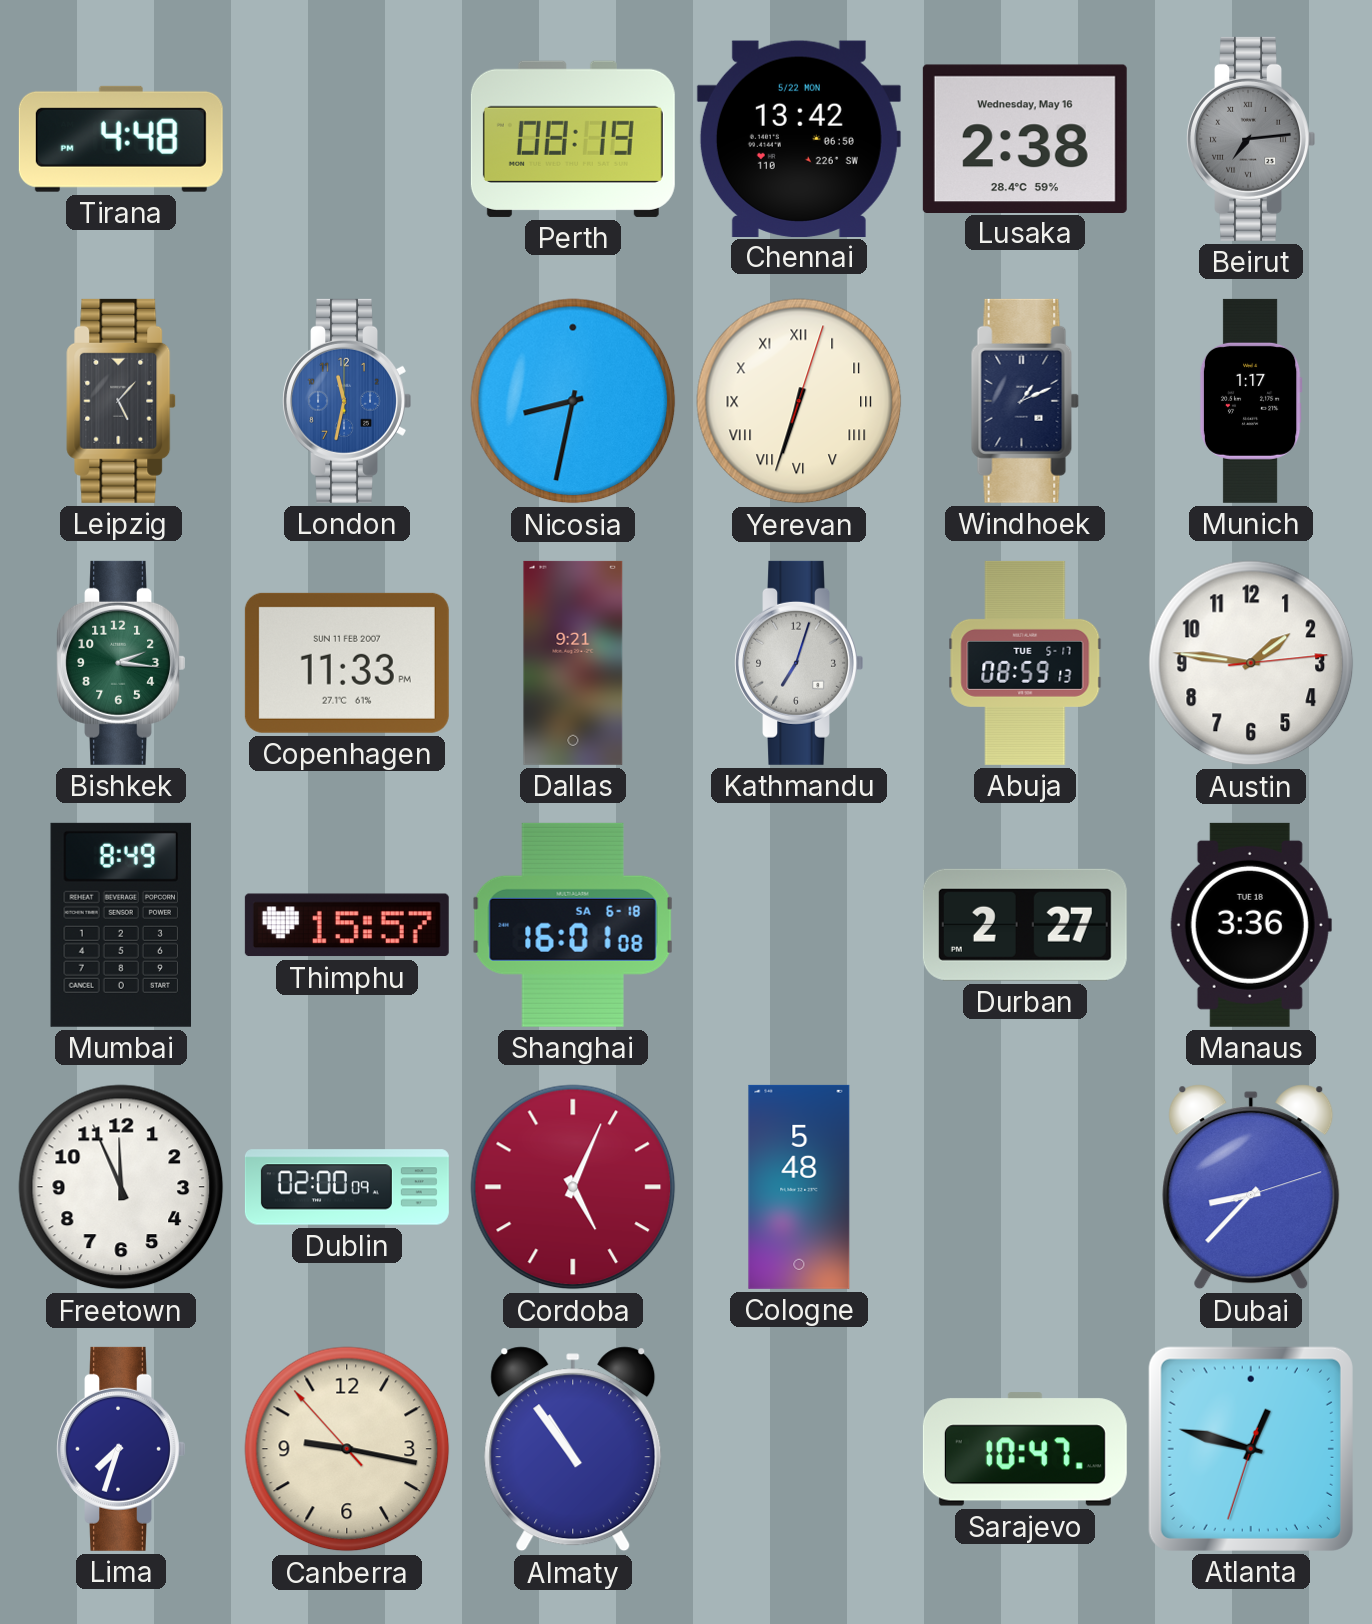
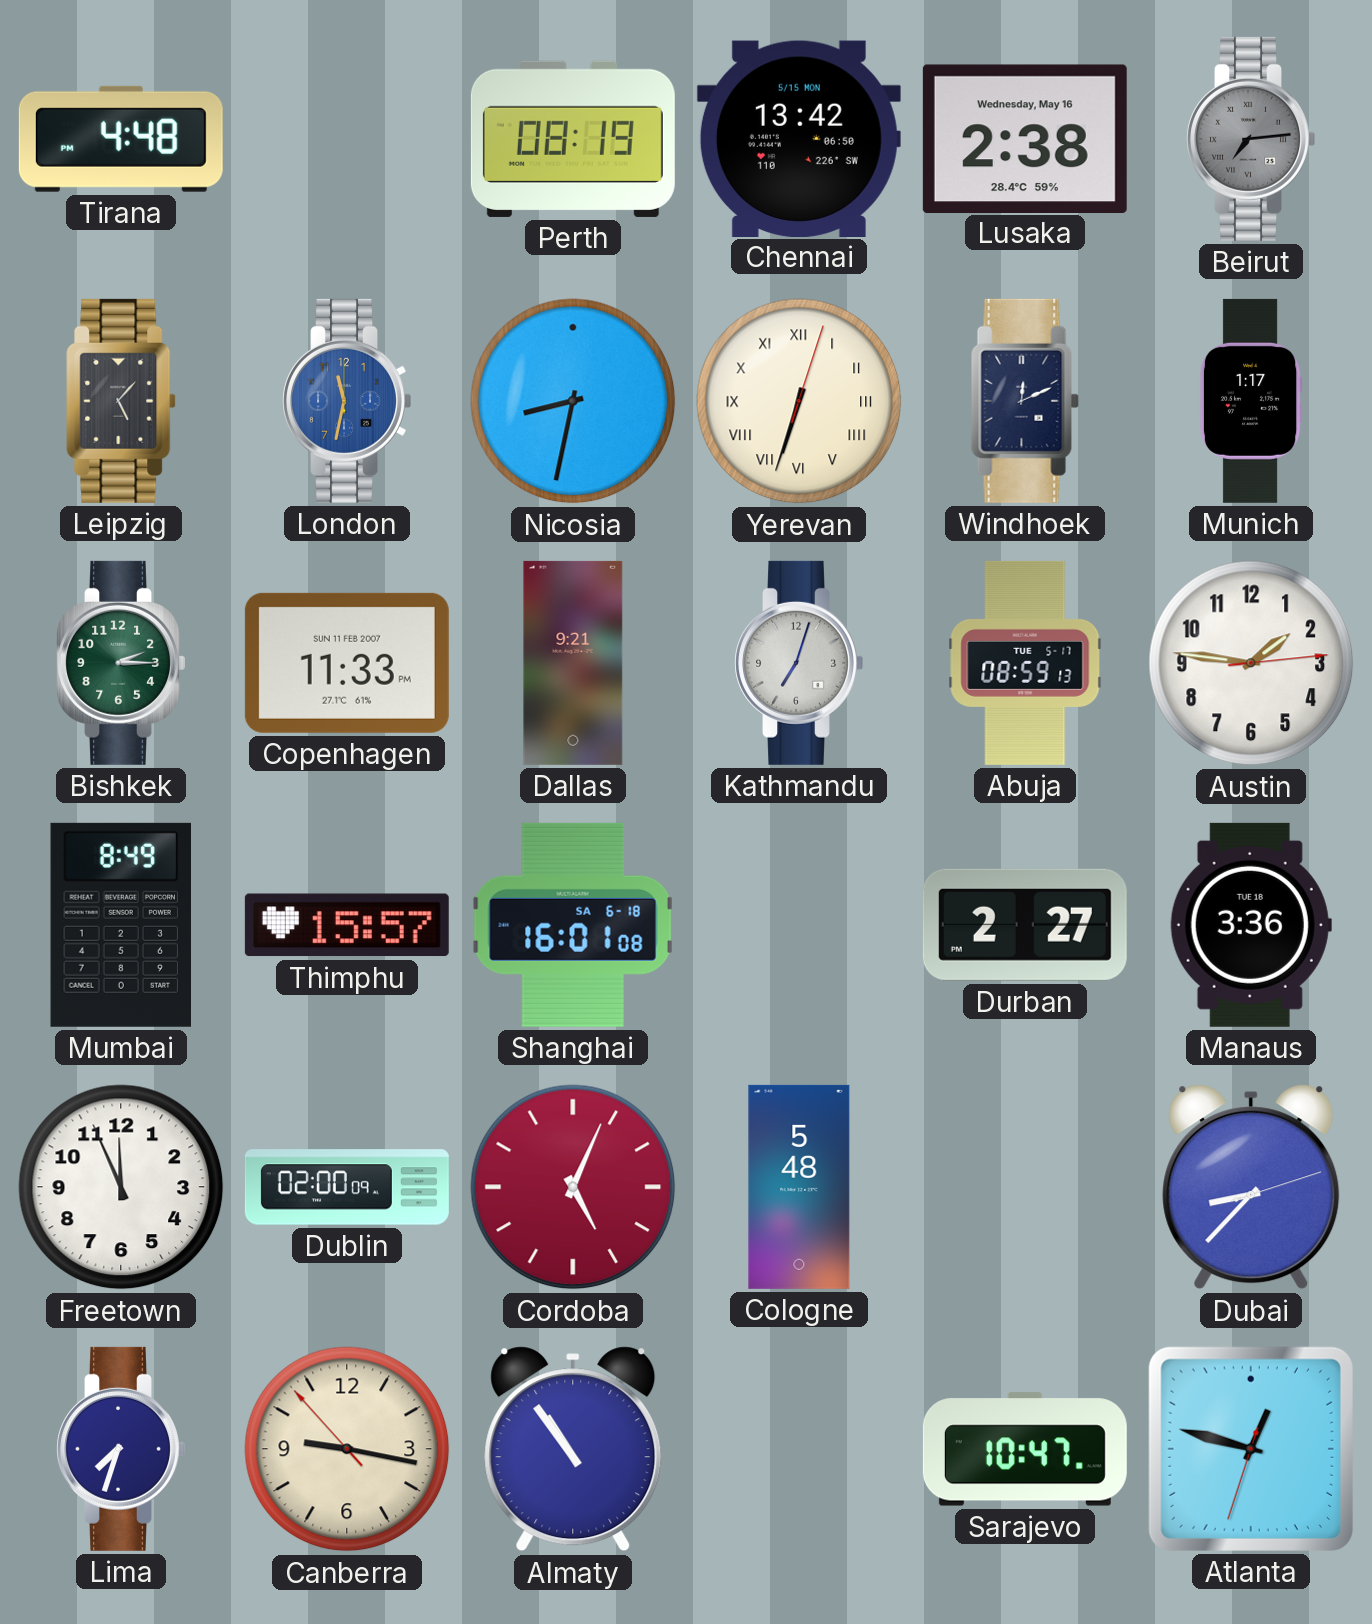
Chennai date: 5/22 MON -> 5/15 MON (799, 138)
Windhoek: 1:11 -> 12:11 (1025, 401)
Bishkek: 2:16 -> 2:15 (121, 663)
